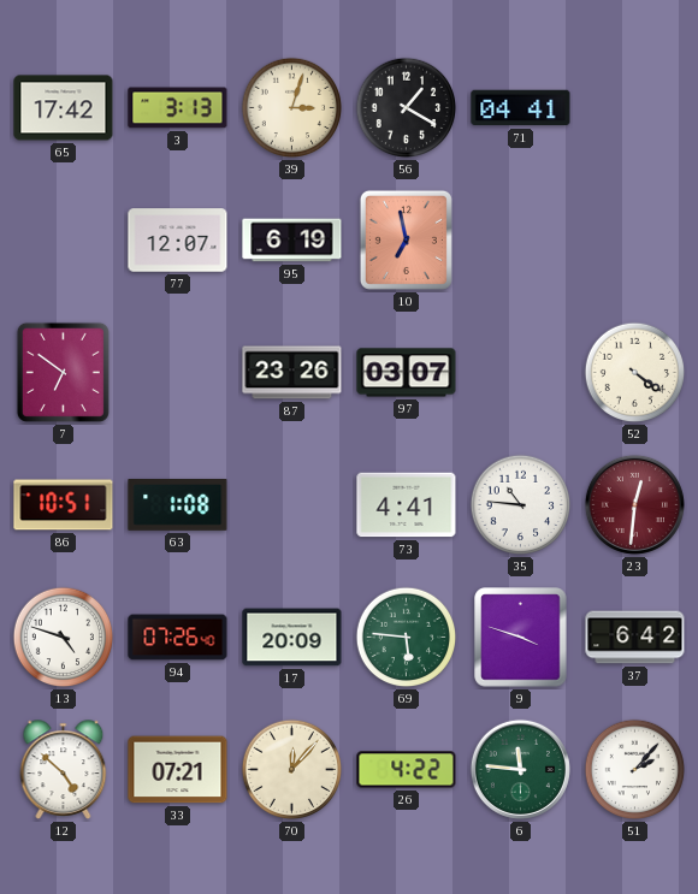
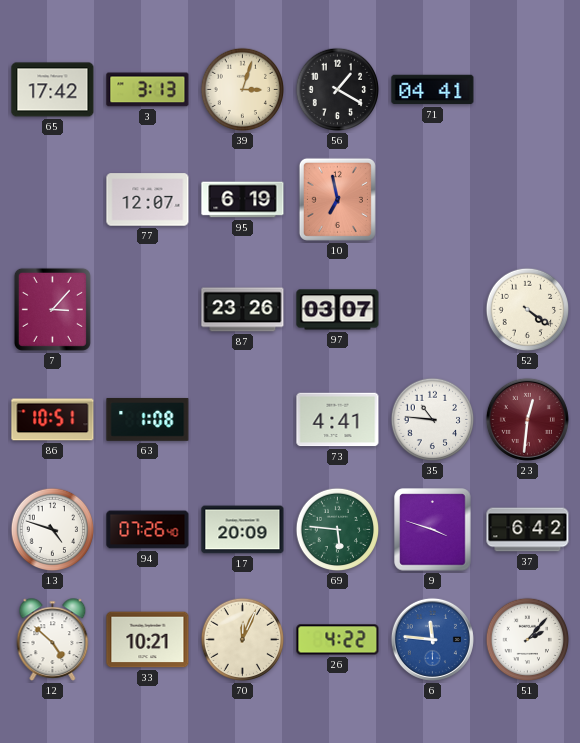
7: 6:51 -> 3:07 (52, 309)
33: 07:21 -> 10:21 (148, 640)
70: 12:07 -> 12:04 (243, 640)
6 dial: green -> blue (432, 639)
